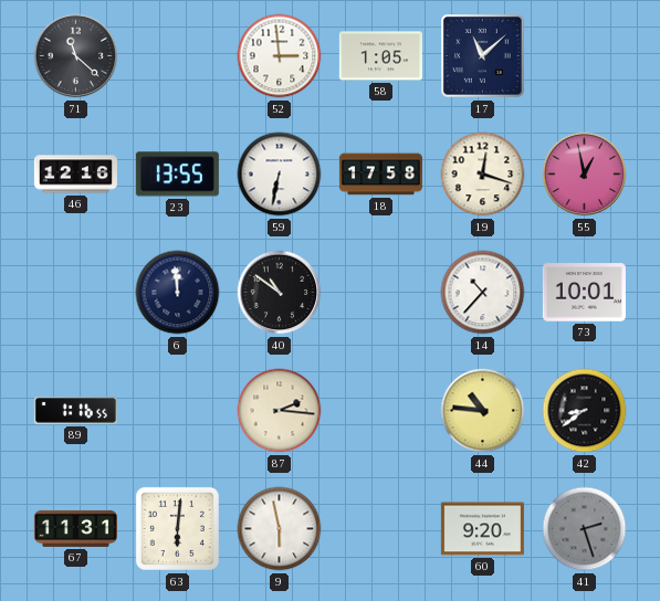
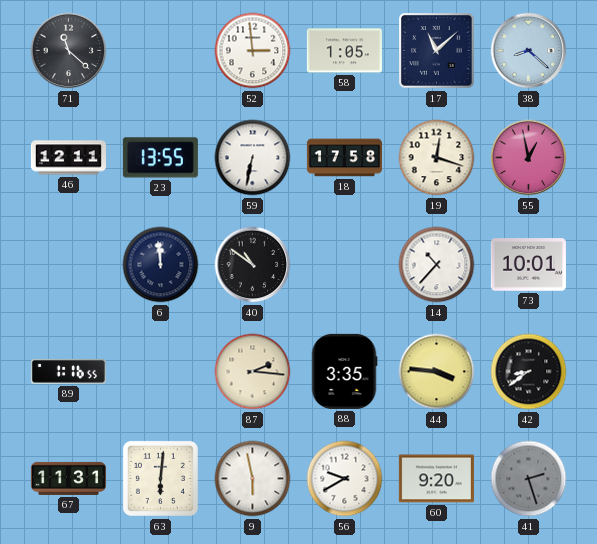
38: none -> 8:22 (529, 51)
46: 12:16 -> 12:11 (68, 158)
88: none -> 3:35 (344, 371)
44: 10:46 -> 3:46 (437, 372)
56: none -> 9:40 (345, 479)
